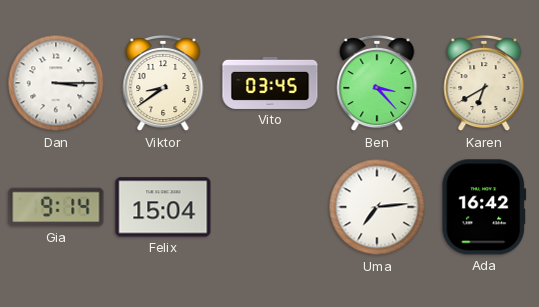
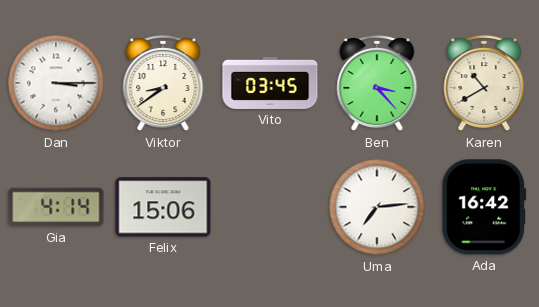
Karen: 6:40 -> 10:40 (484, 83)
Gia: 9:14 -> 4:14 (56, 207)
Felix: 15:04 -> 15:06 (163, 207)
